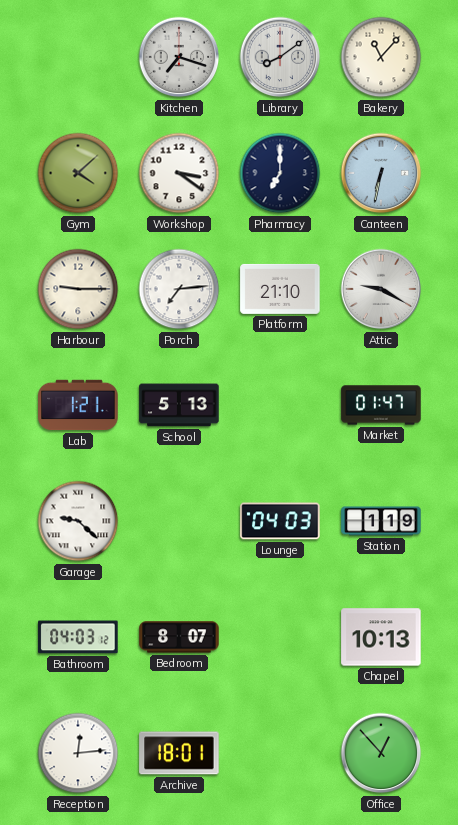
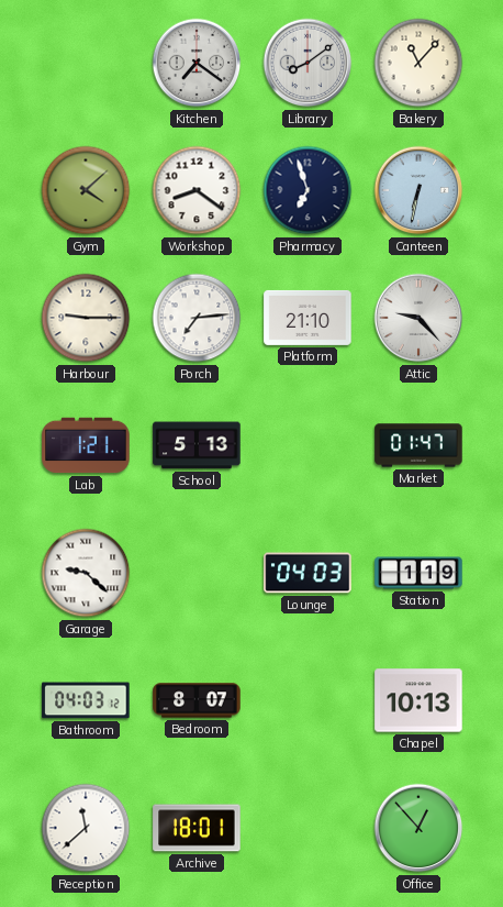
Kitchen: 7:18 -> 7:21 (197, 63)
Workshop: 3:21 -> 8:21 (197, 190)
Pharmacy: 7:00 -> 6:57 (308, 190)
Attic: 9:20 -> 9:23 (418, 318)
Reception: 12:14 -> 11:38 (86, 828)
